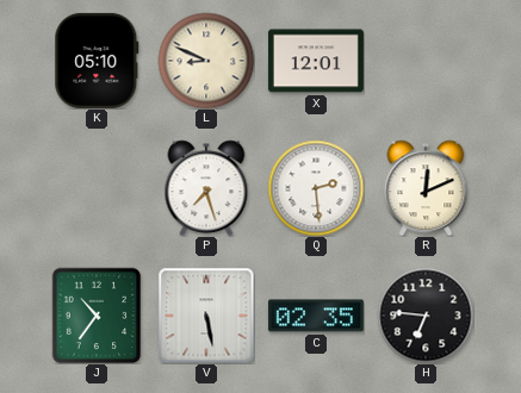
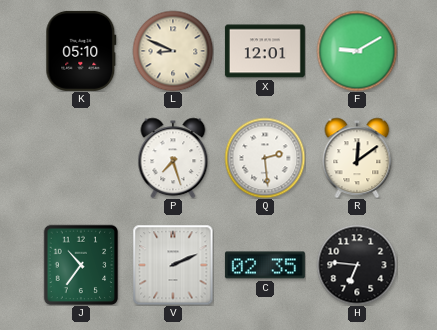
F: none -> 9:10 (357, 51)
R: 12:11 -> 12:09 (357, 158)
V: 5:28 -> 2:11 (173, 265)
